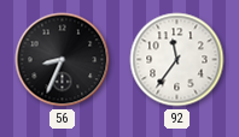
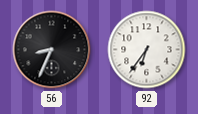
92: 11:36 -> 6:36 (147, 50)
